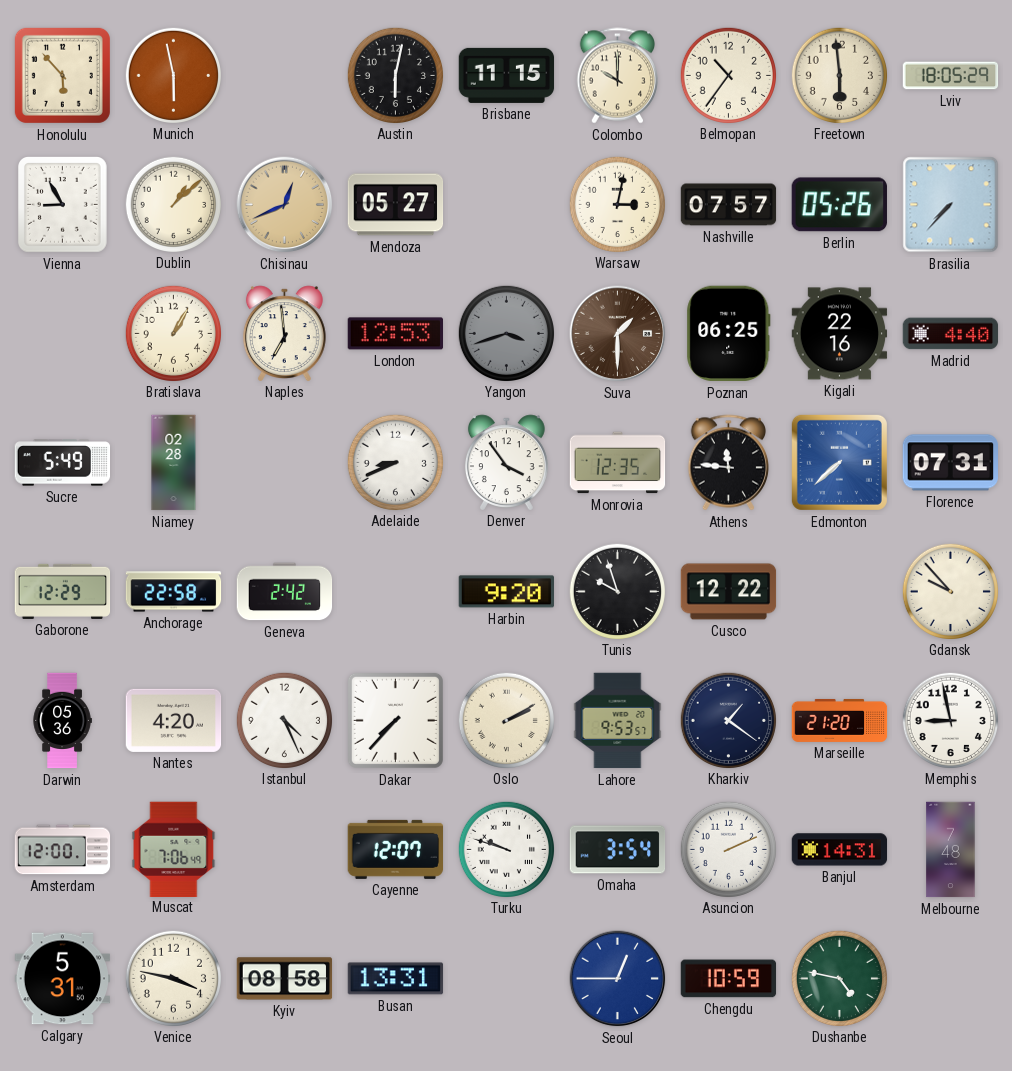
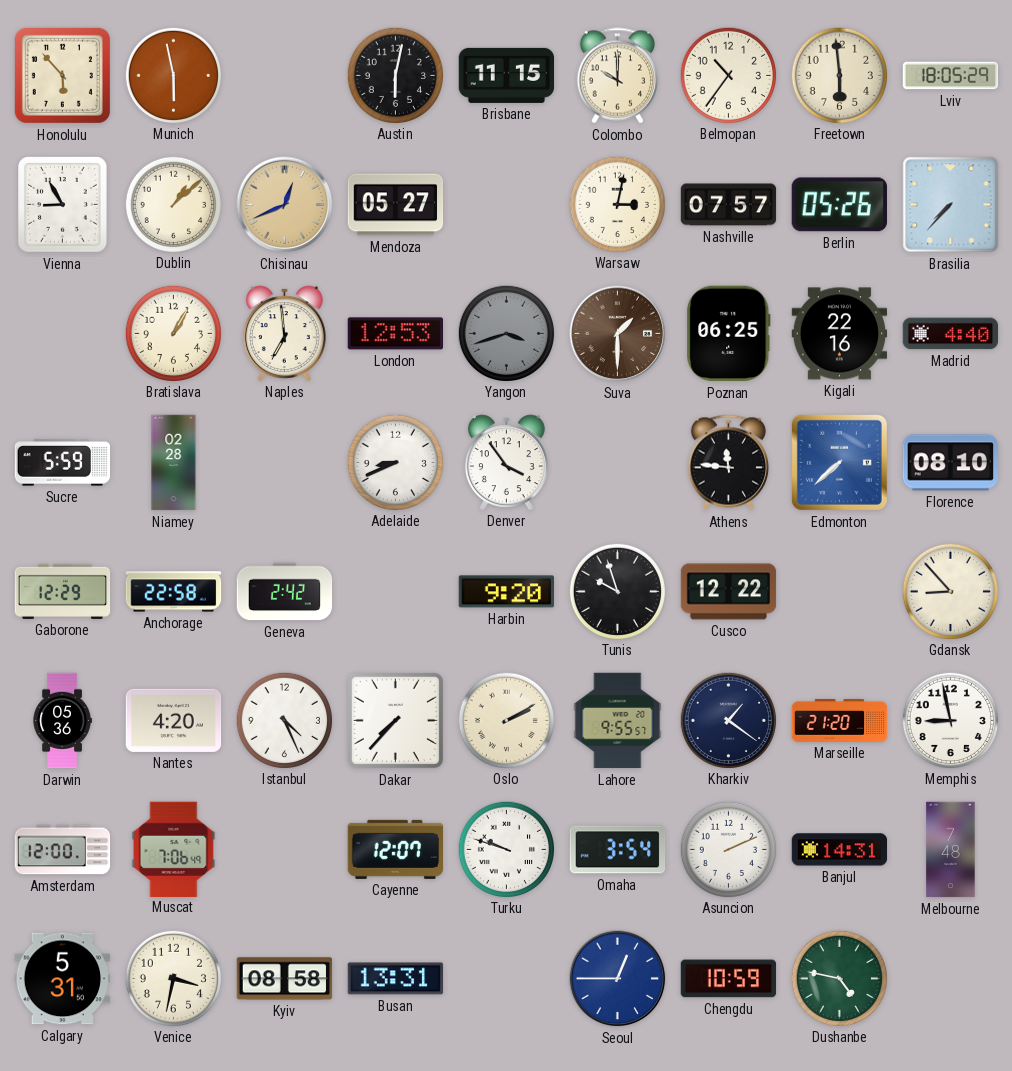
Sucre: 5:49 -> 5:59 (63, 463)
Monrovia: 12:35 -> none (618, 463)
Florence: 07:31 -> 08:10 (950, 463)
Gdansk: 9:53 -> 8:53 (950, 591)
Lahore: 9:53 -> 9:55 (618, 721)
Venice: 3:47 -> 3:32 (173, 978)
